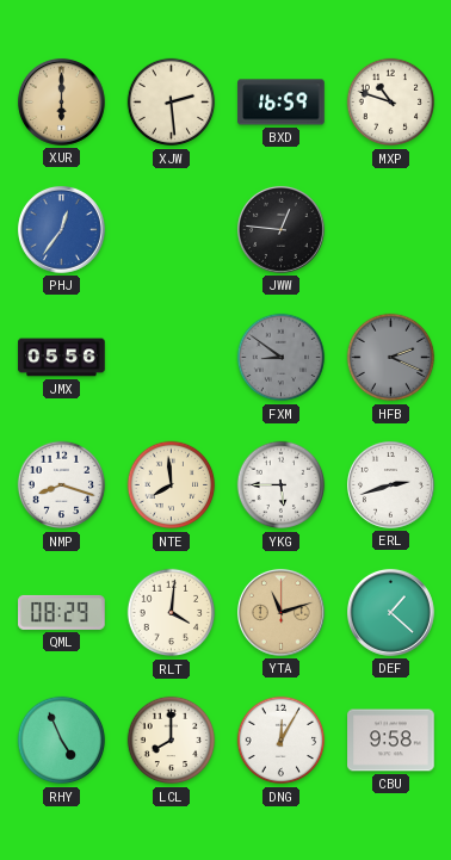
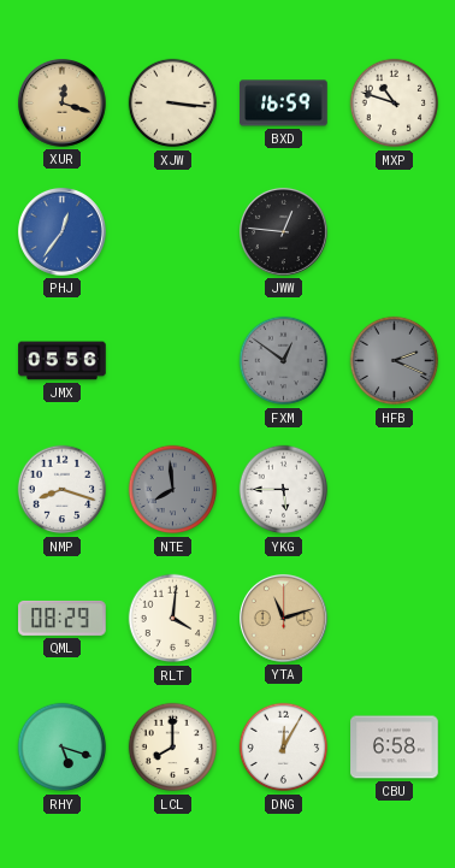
XUR: 6:00 -> 12:18 (61, 102)
XJW: 2:29 -> 3:16 (173, 104)
FXM: 8:51 -> 12:51 (284, 361)
NTE dial: cream -> grey (173, 490)
ERL: 2:42 -> none (390, 484)
DEF: 1:22 -> none (390, 612)
RHY: 4:56 -> 5:18 (63, 748)
CBU: 9:58 -> 6:58 (395, 748)
